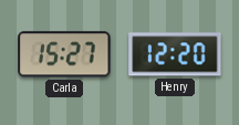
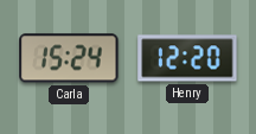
Carla: 15:27 -> 15:24 (69, 58)
